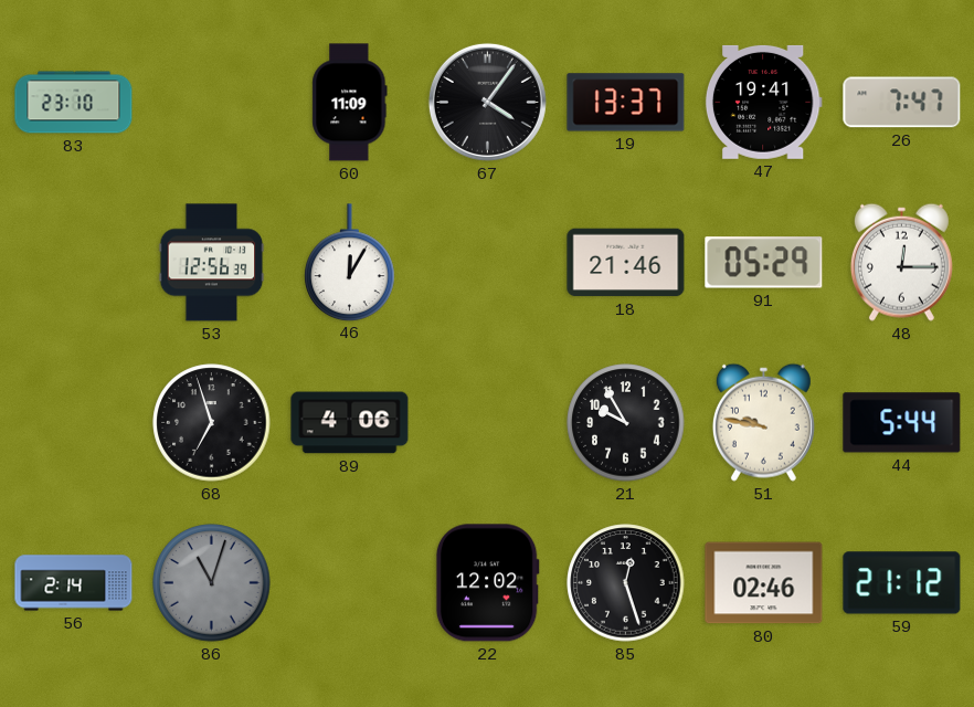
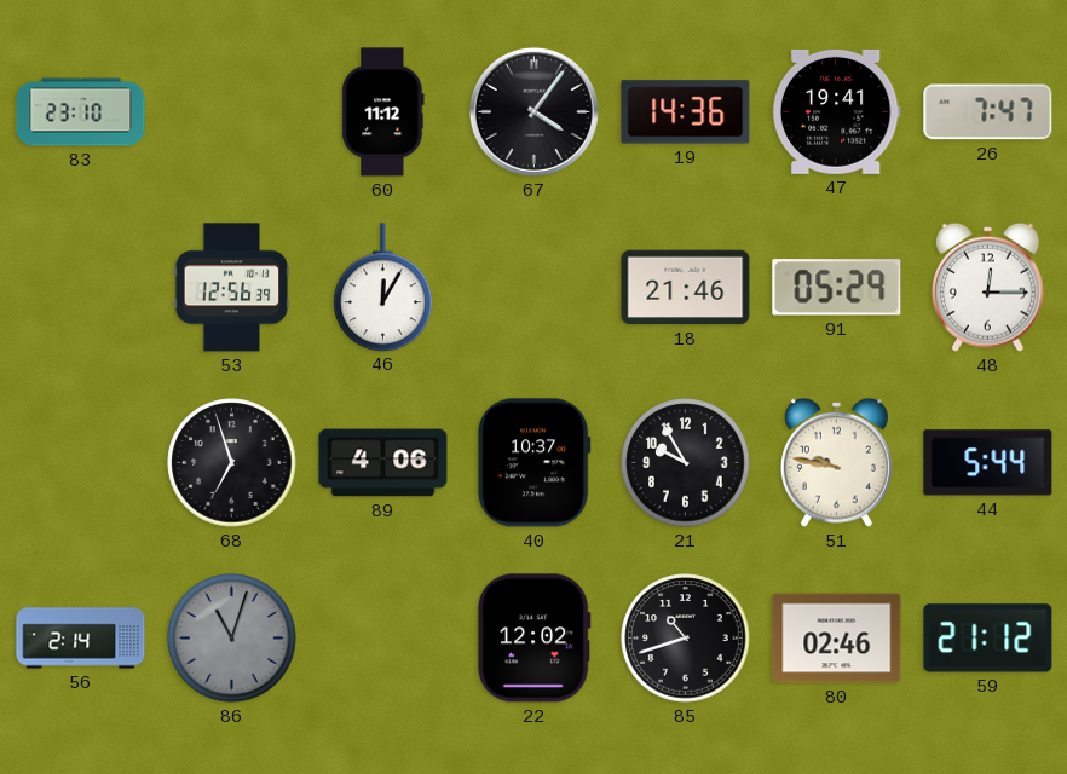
60: 11:09 -> 11:12 (383, 112)
19: 13:37 -> 14:36 (686, 112)
40: none -> 10:37 (533, 463)
85: 12:27 -> 10:42 (686, 639)
